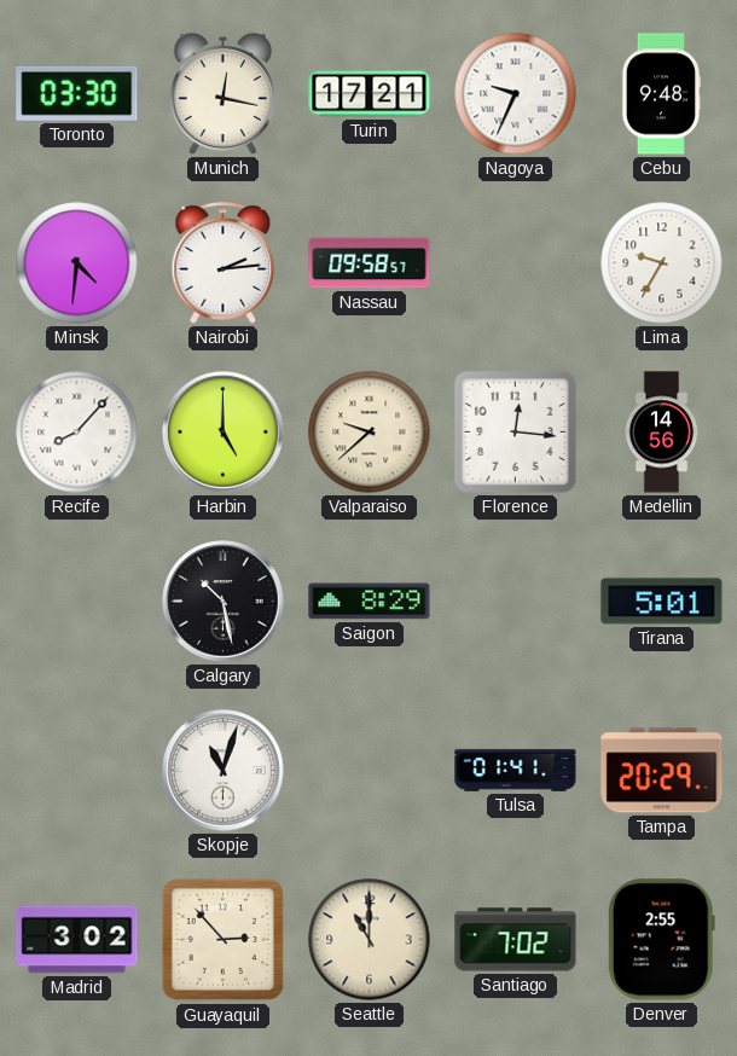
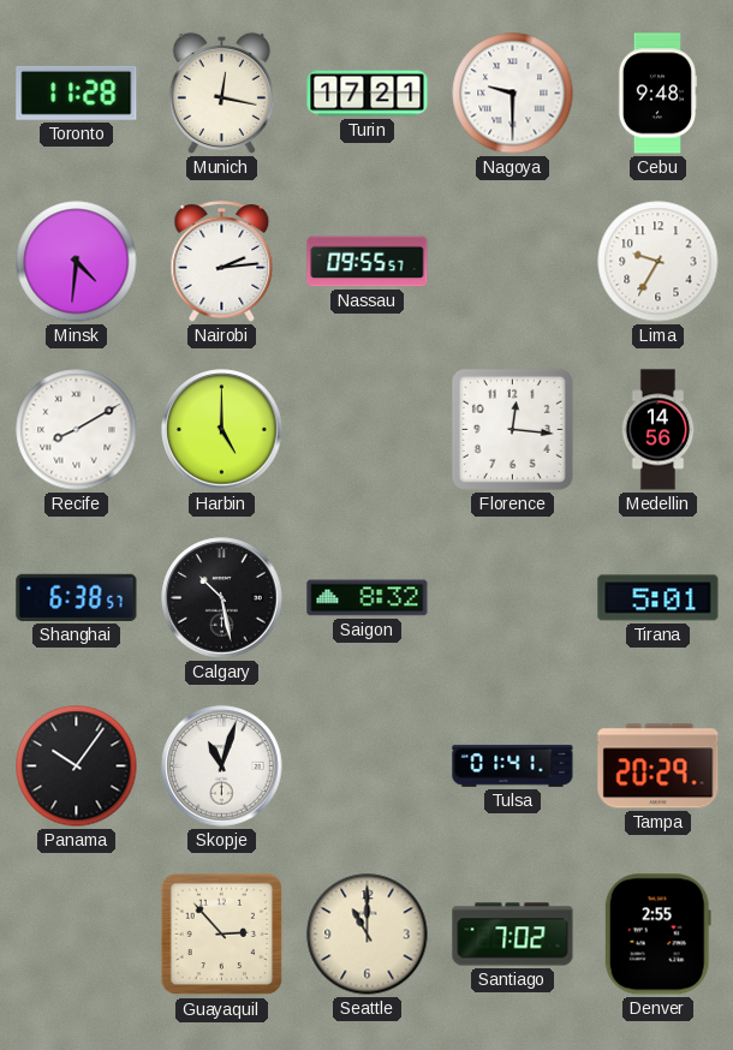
Toronto: 03:30 -> 11:28 (77, 93)
Nagoya: 9:34 -> 9:30 (513, 94)
Nassau: 09:58 -> 09:55 (368, 262)
Recife: 8:07 -> 8:10 (77, 430)
Valparaiso: 9:38 -> none (370, 433)
Shanghai: none -> 6:38 (77, 597)
Saigon: 8:29 -> 8:32 (368, 598)
Panama: none -> 10:06 (77, 766)
Madrid: 3:02 -> none (77, 940)
